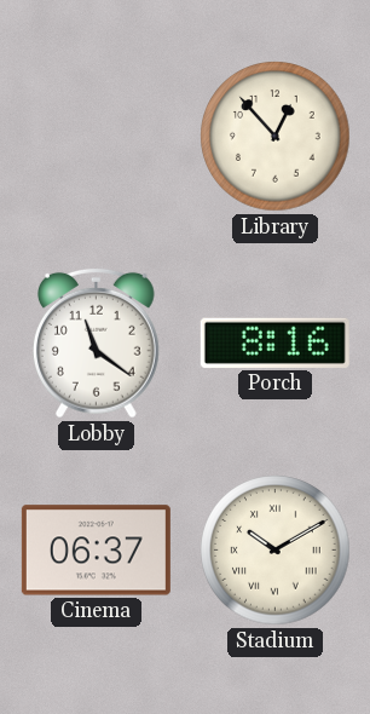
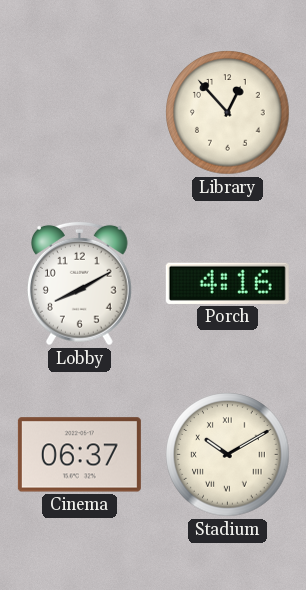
Lobby: 11:21 -> 8:10 (79, 283)
Porch: 8:16 -> 4:16 (227, 283)
